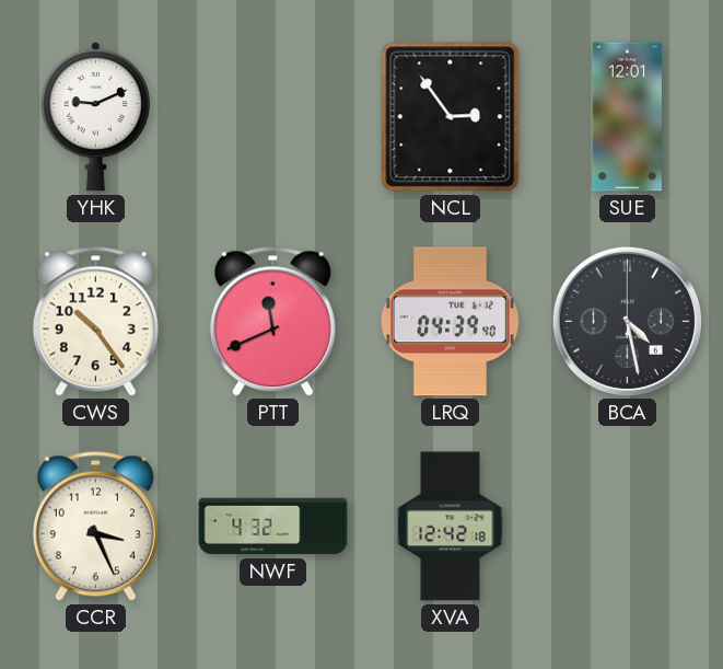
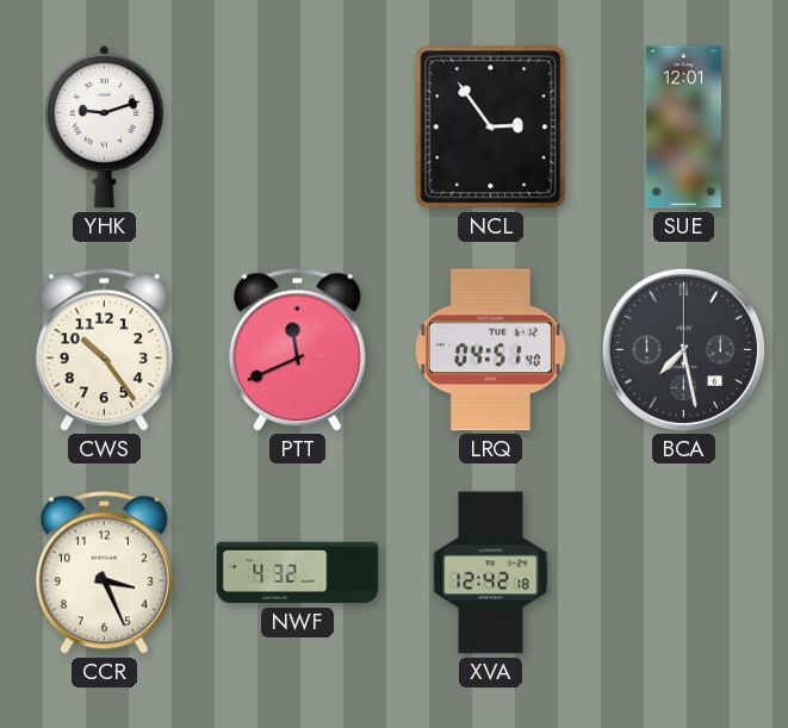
YHK: 9:11 -> 9:12 (104, 126)
LRQ: 04:39 -> 04:51 (490, 350)
BCA: 4:28 -> 7:28 (683, 349)
